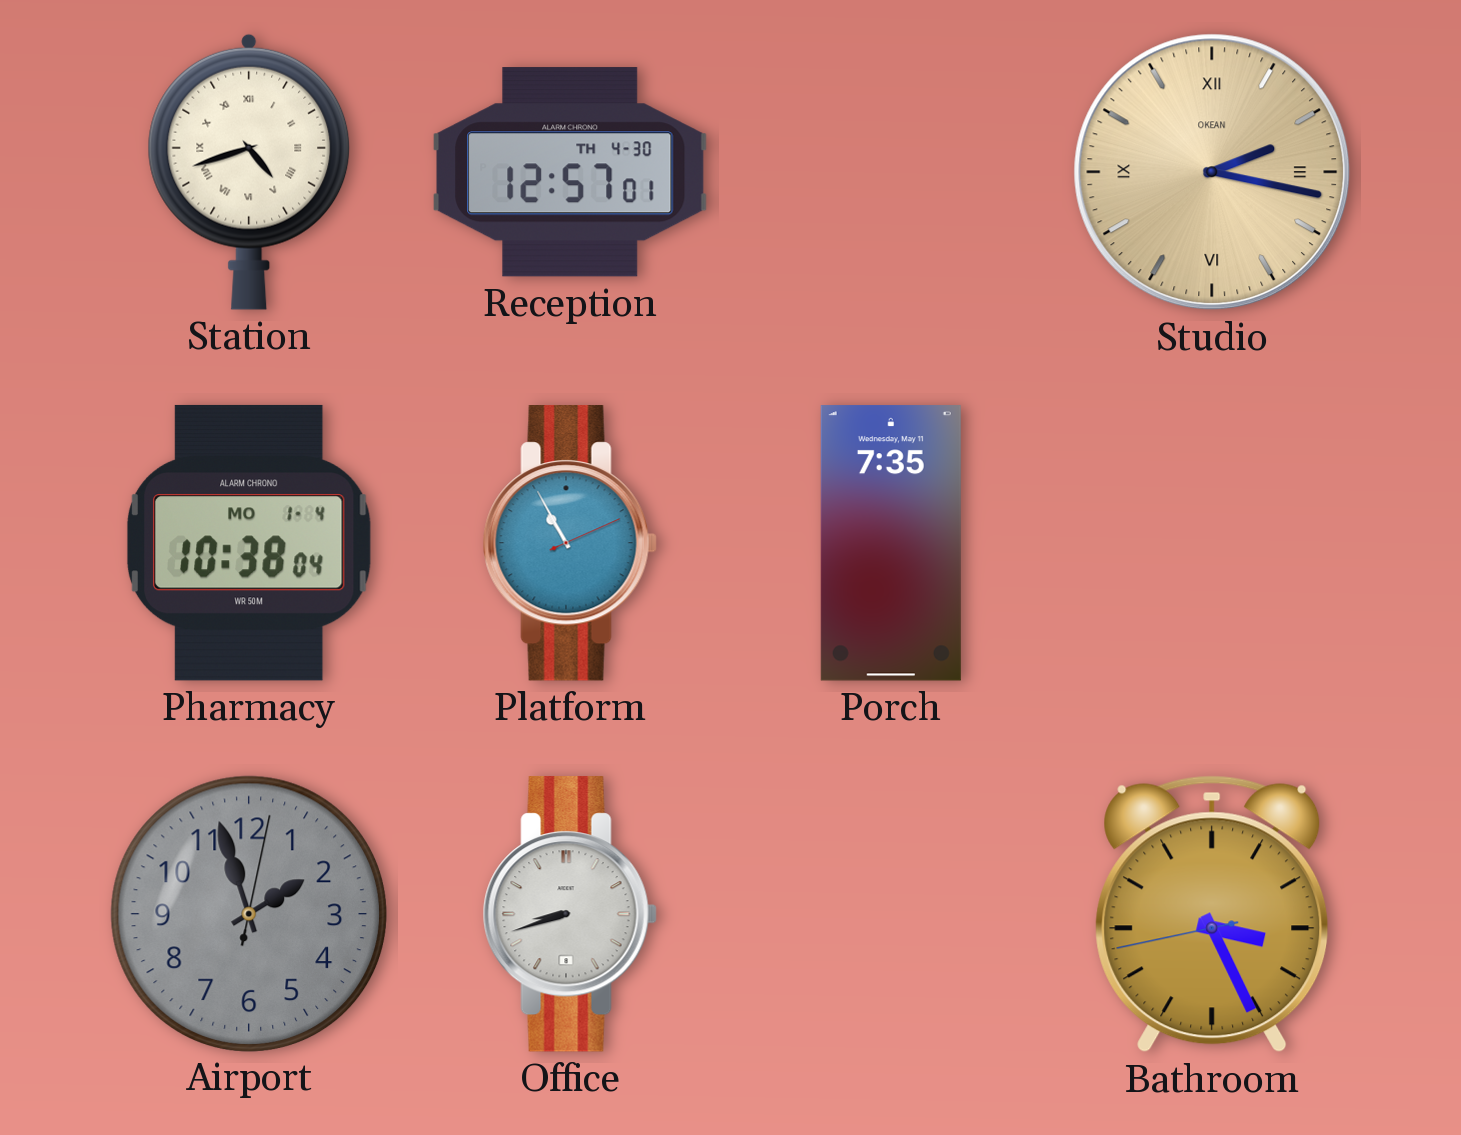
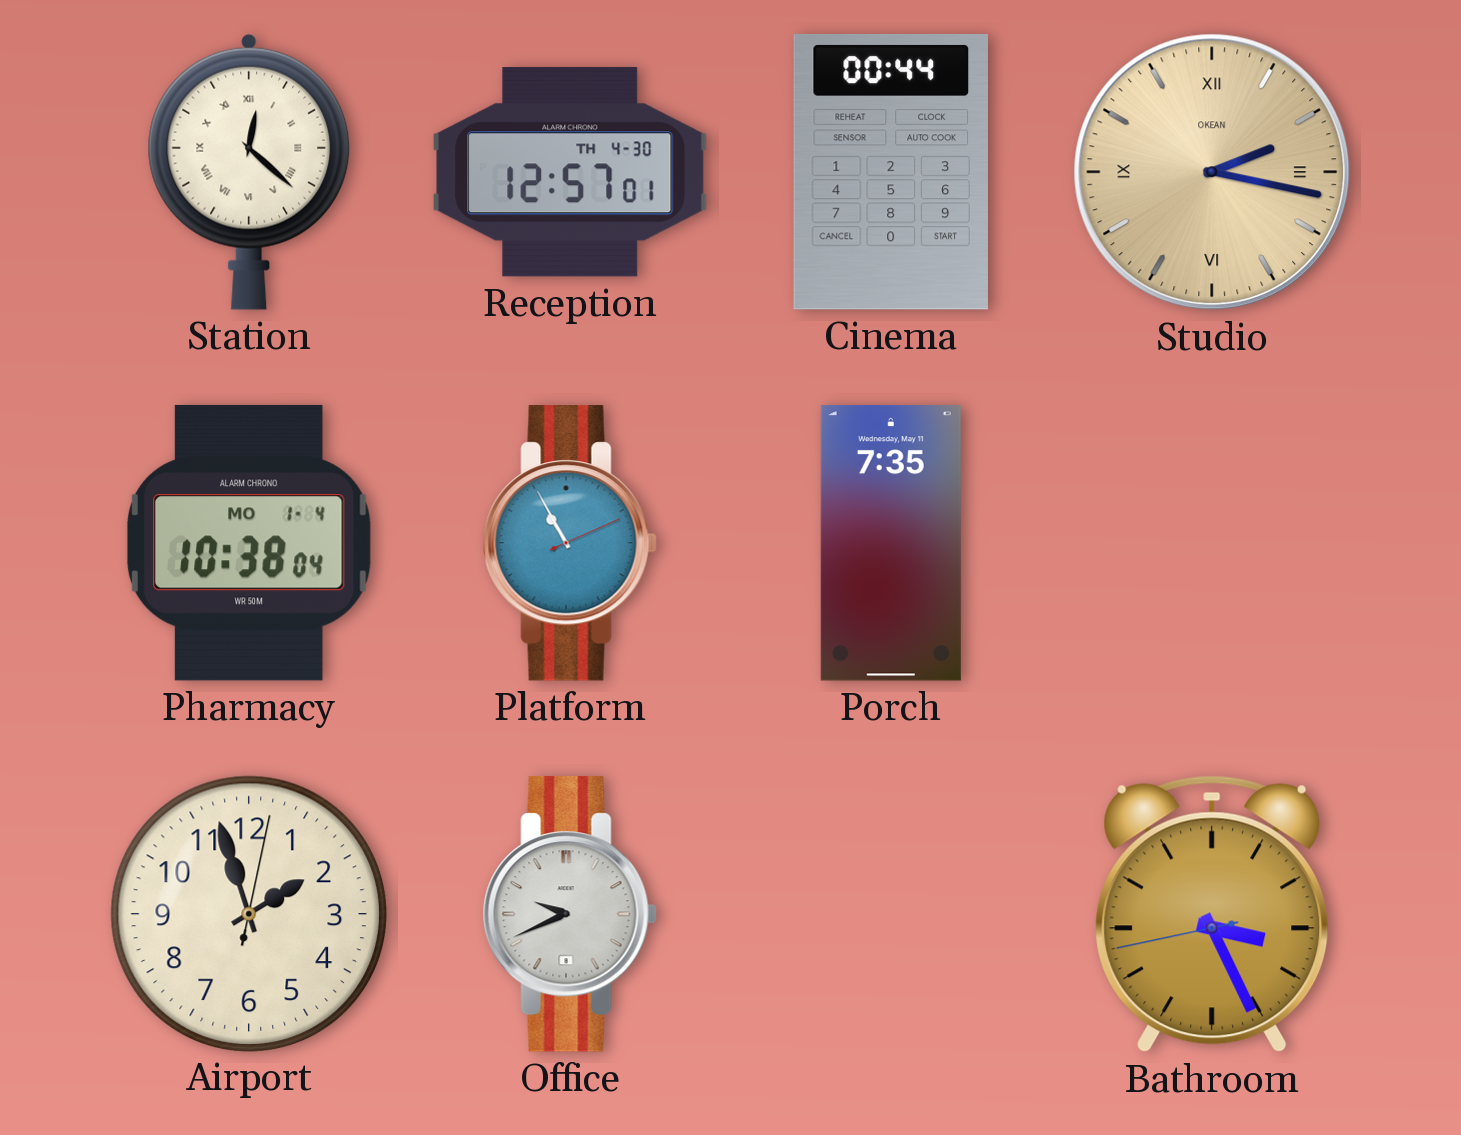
Station: 4:42 -> 12:22 (249, 172)
Cinema: none -> 00:44 (891, 172)
Airport dial: grey -> cream (248, 913)
Office: 8:42 -> 9:41 (570, 914)
